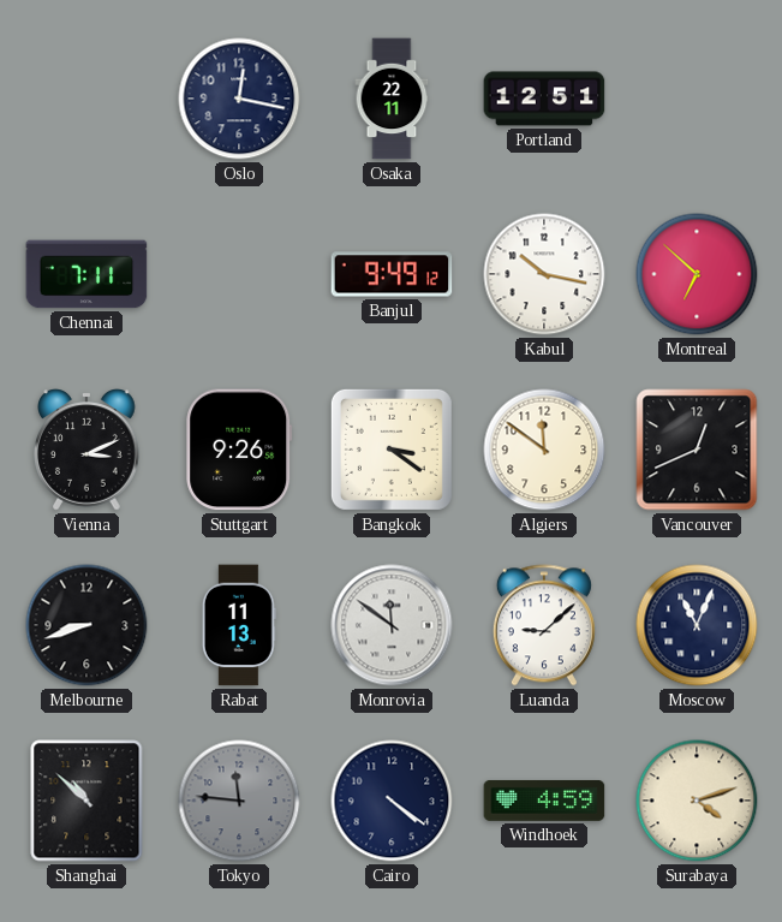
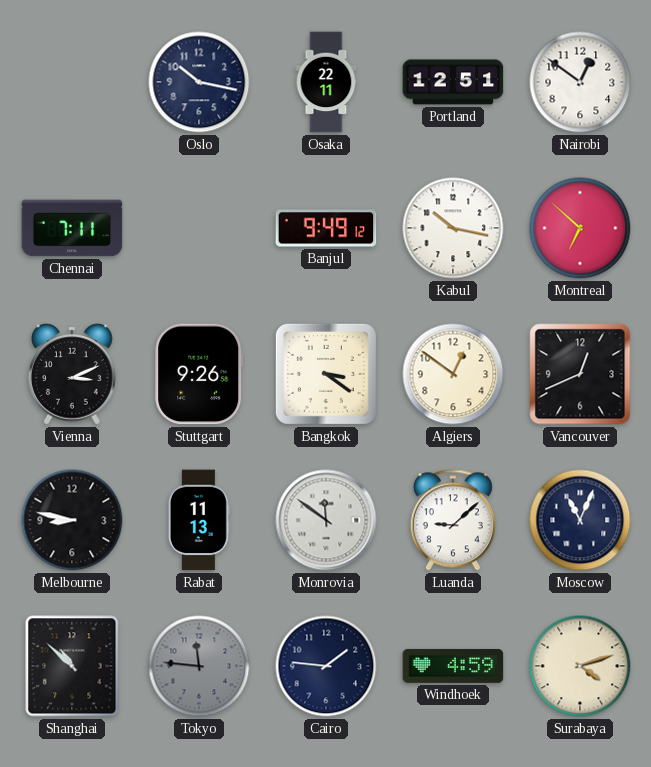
Oslo: 12:17 -> 10:17 (199, 82)
Nairobi: none -> 12:51 (580, 82)
Algiers: 11:51 -> 12:51 (453, 374)
Melbourne: 8:42 -> 8:47 (72, 520)
Cairo: 4:21 -> 1:46 (326, 666)
